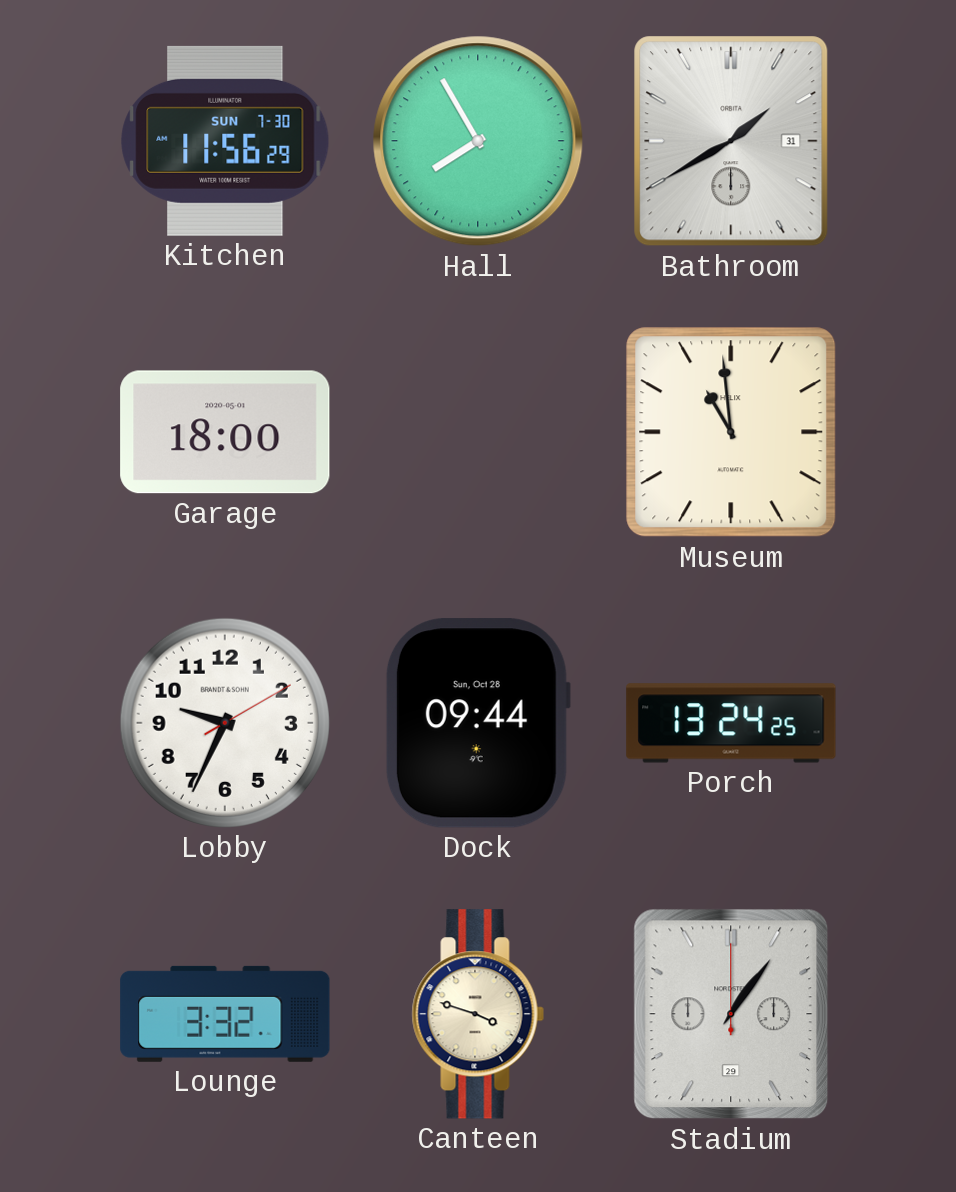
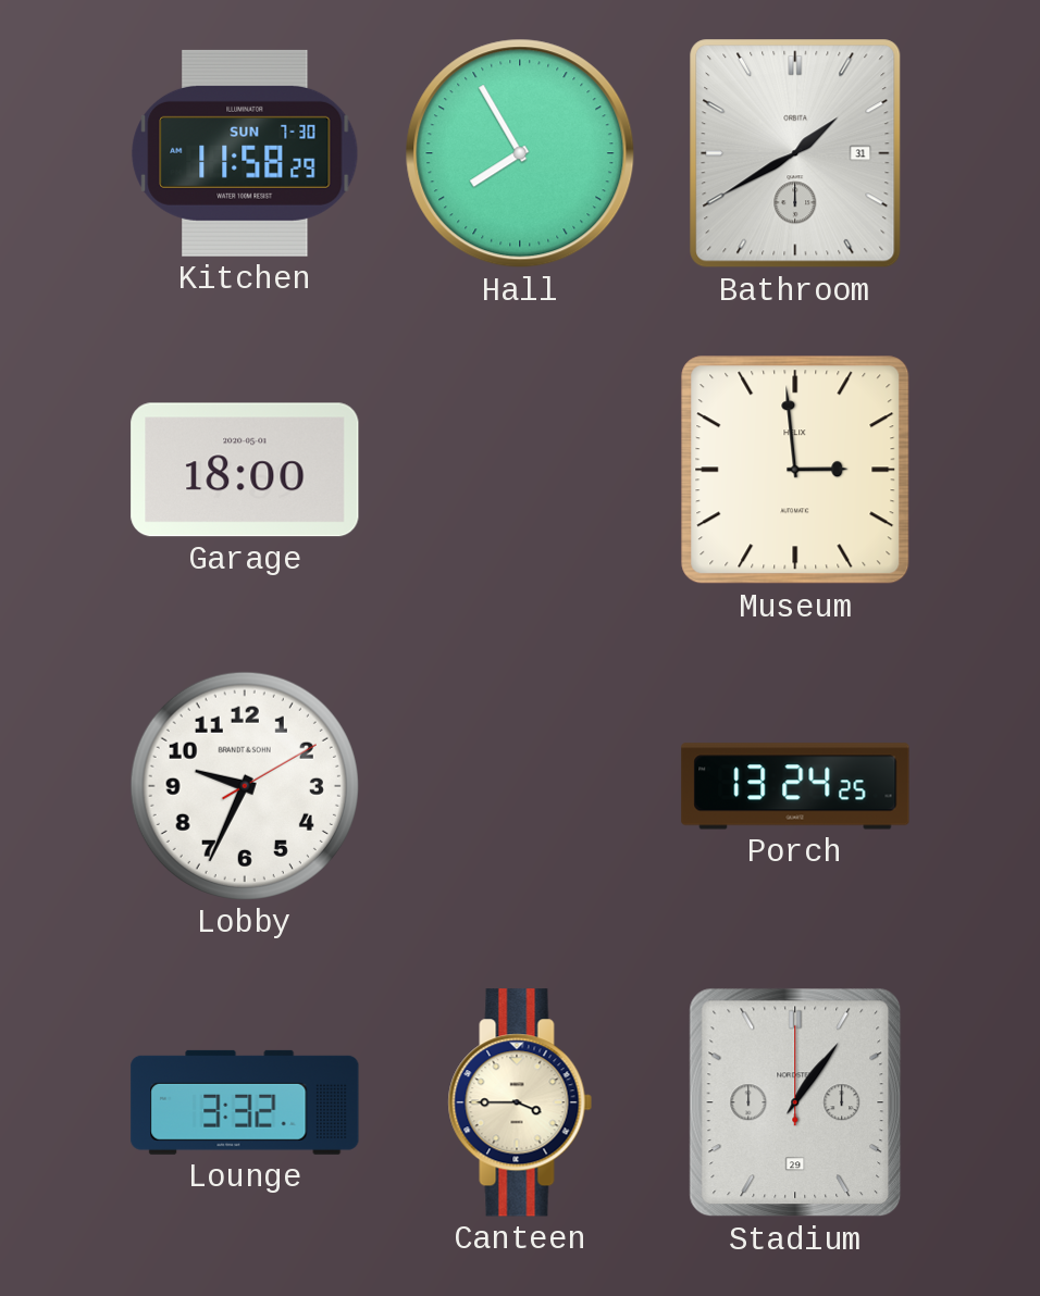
Kitchen: 11:56 -> 11:58 (245, 153)
Museum: 10:59 -> 2:59 (795, 470)
Dock: 09:44 -> none (477, 723)
Canteen: 3:48 -> 3:45 (520, 1102)
